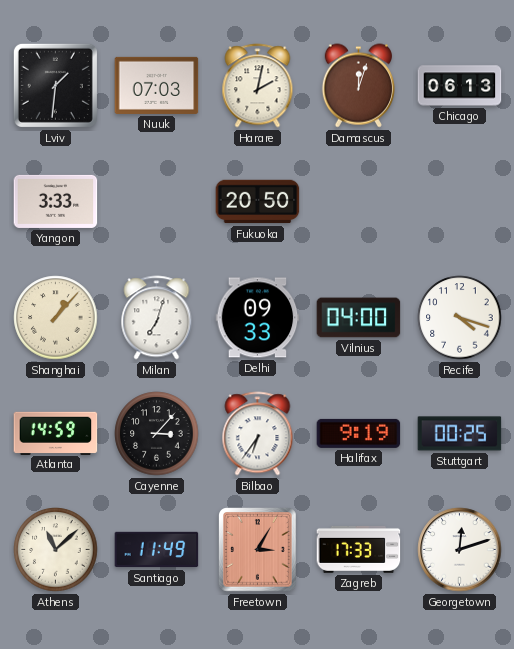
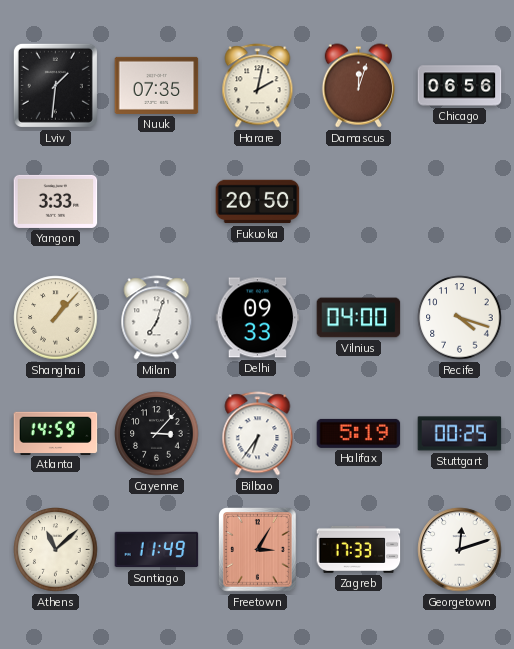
Nuuk: 07:03 -> 07:35 (157, 85)
Chicago: 06:13 -> 06:56 (460, 86)
Halifax: 9:19 -> 5:19 (359, 433)
